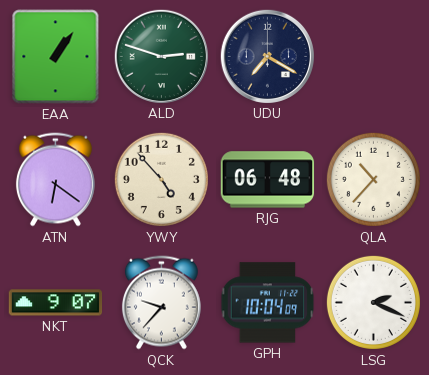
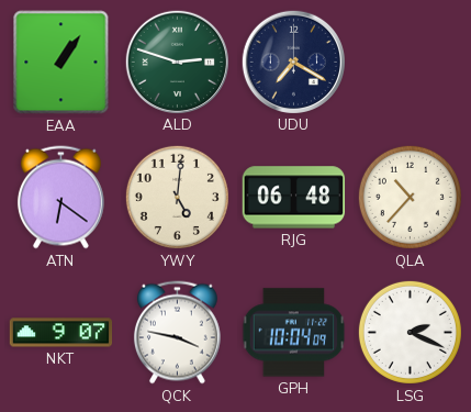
YWY: 4:53 -> 5:01 (177, 197)
QCK: 9:37 -> 3:47 (177, 333)
